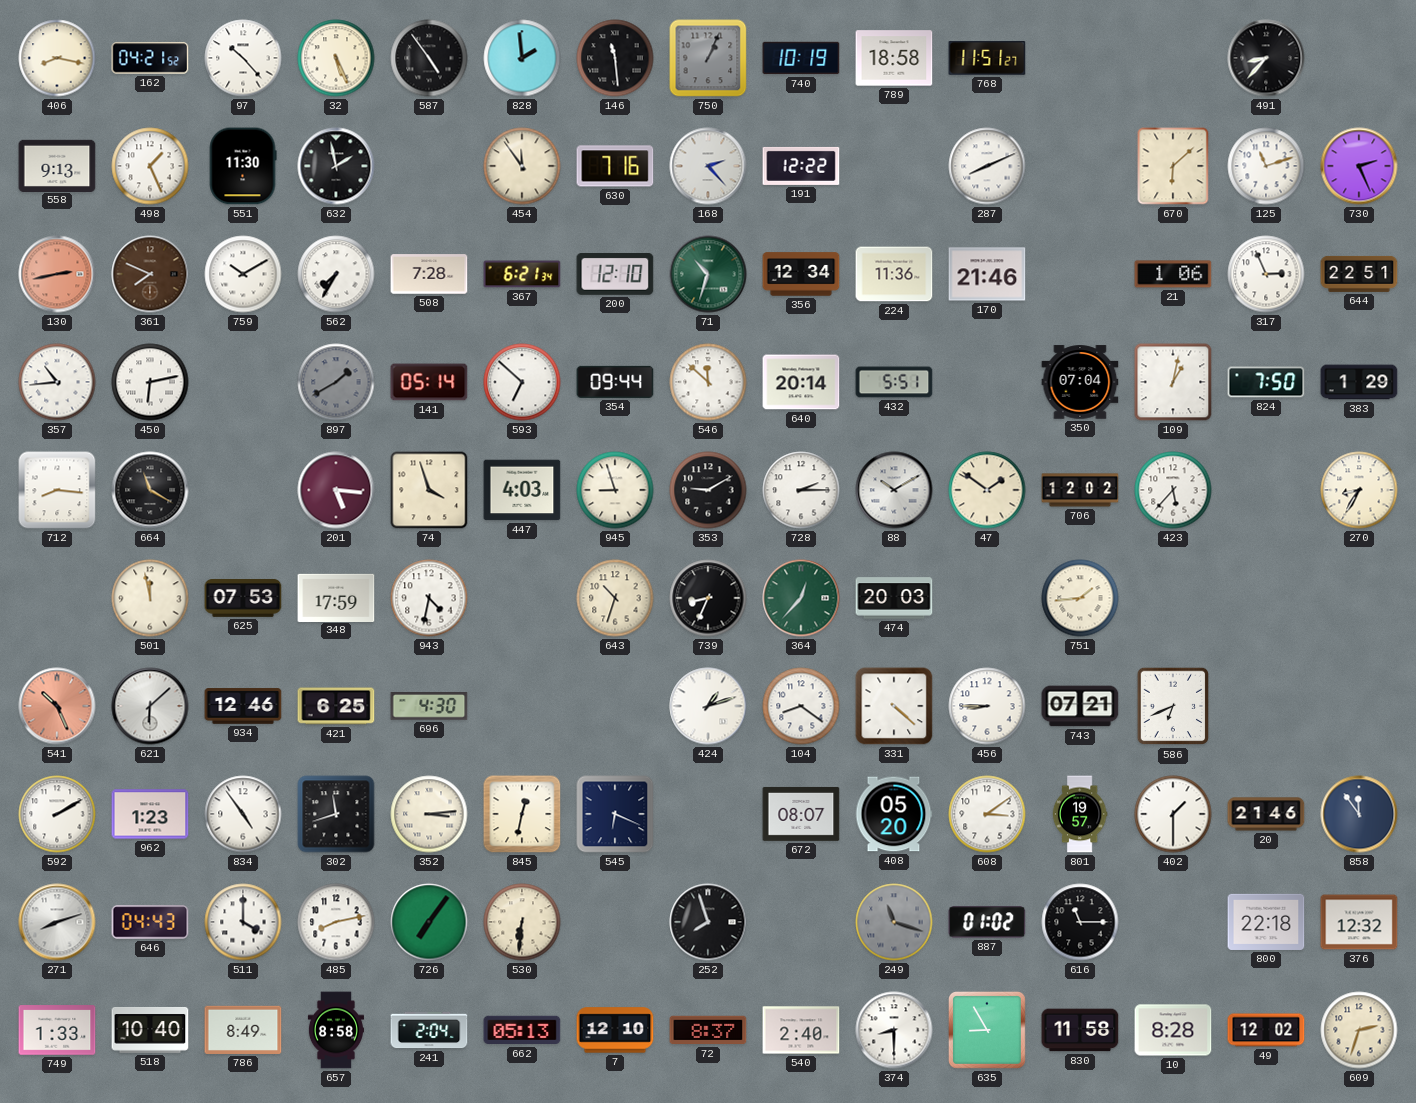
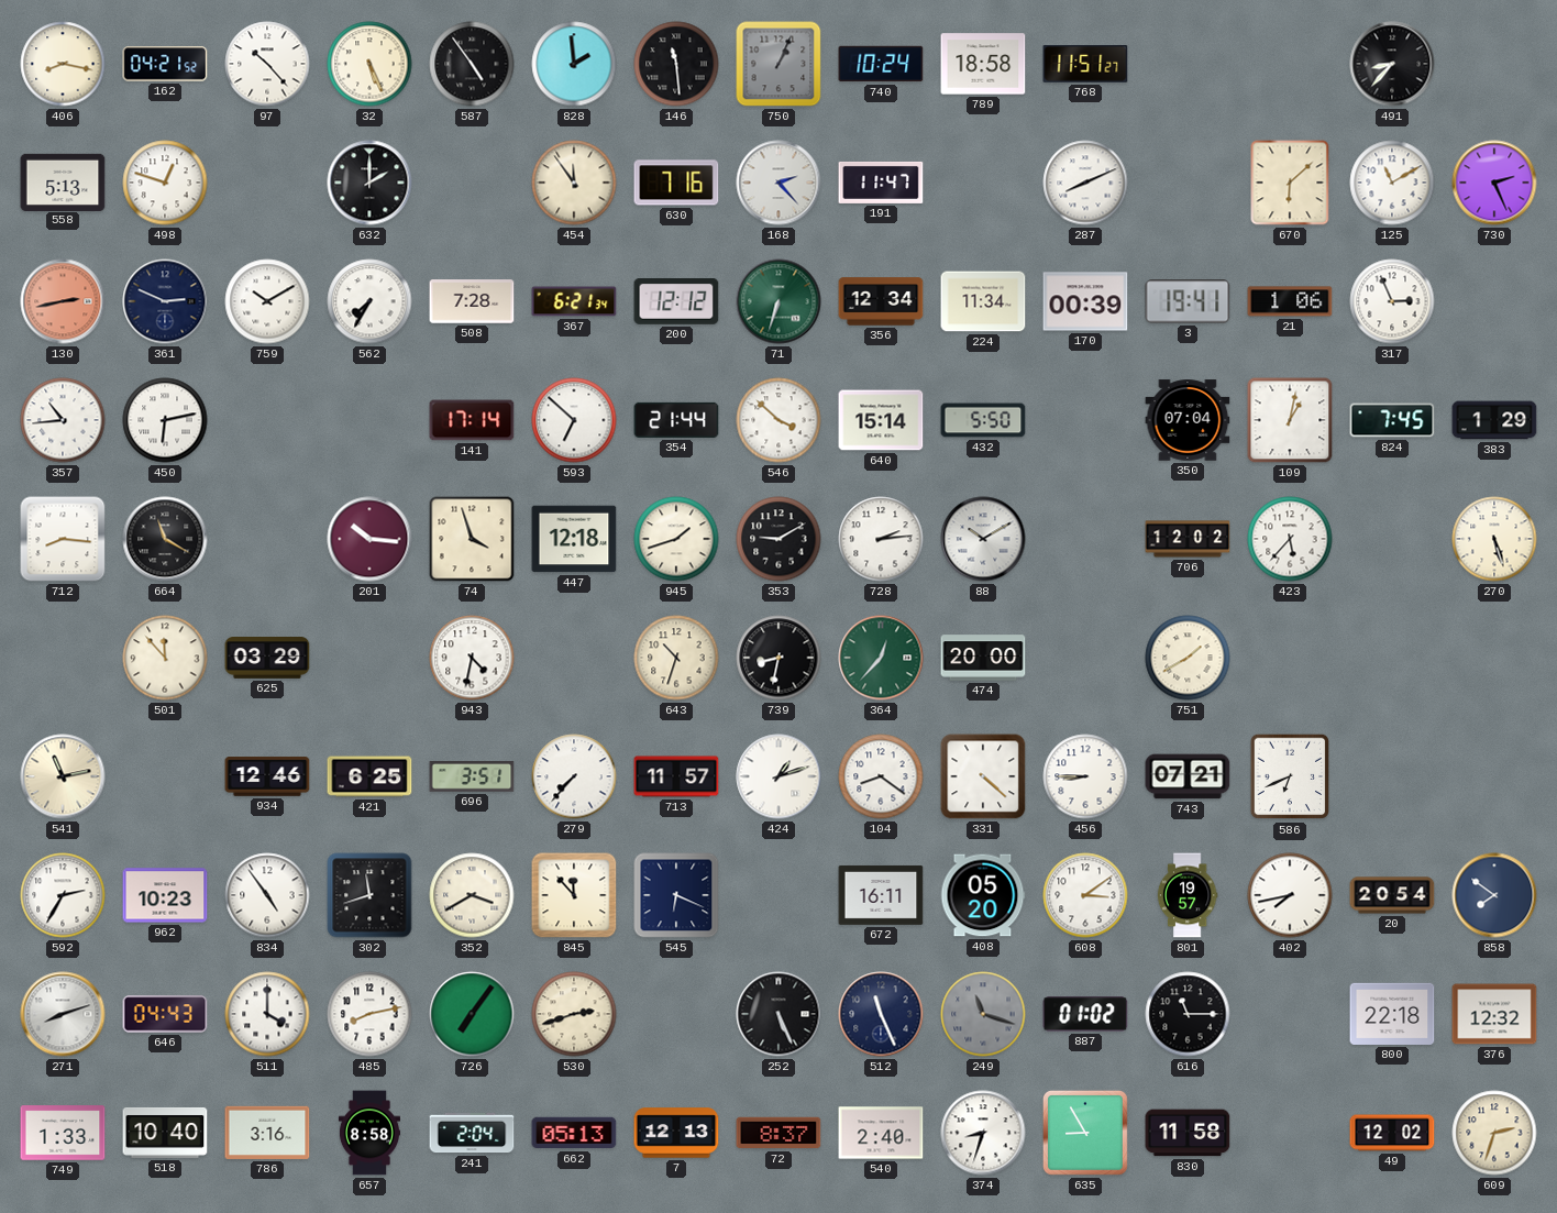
740: 10:19 -> 10:24 (881, 64)
558: 9:13 -> 5:13 (63, 181)
498: 1:26 -> 12:48 (165, 183)
551: 11:30 -> none (243, 166)
632: 1:58 -> 2:00 (369, 183)
191: 12:22 -> 11:47 (881, 183)
125: 11:12 -> 11:10 (1392, 183)
361: 7:49 -> 2:49 (165, 301)
361 dial: brown -> navy (165, 301)
200: 12:10 -> 12:12 (676, 302)
71: 10:33 -> 6:33 (778, 301)
224: 11:36 -> 11:34 (983, 301)
170: 21:46 -> 00:39 (1085, 301)
3: none -> 19:41 (1188, 301)
644: 22:51 -> none (1359, 274)
897: 1:40 -> none (336, 382)
141: 05:14 -> 17:14 (472, 420)
354: 09:44 -> 21:44 (676, 420)
546: 11:52 -> 3:52 (778, 420)
640: 20:14 -> 15:14 (881, 420)
432: 5:51 -> 5:50 (983, 420)
824: 7:50 -> 7:45 (1392, 420)
201: 5:16 -> 10:16 (369, 539)
447: 4:03 -> 12:18 (574, 539)
945: 8:57 -> 1:42 (676, 539)
728: 2:15 -> 2:14 (881, 539)
47: 1:51 -> none (987, 490)
270: 8:35 -> 5:27 (1494, 539)
501: 11:58 -> 11:53 (165, 658)
625: 07:53 -> 03:29 (267, 658)
348: 17:59 -> none (336, 597)
739: 8:34 -> 8:32 (778, 658)
474: 20:03 -> 20:00 (983, 658)
751: 1:44 -> 1:40 (1188, 658)
541: 10:26 -> 11:13 (63, 776)
541 dial: salmon -> cream (63, 776)
621: 6:08 -> none (150, 706)
696: 4:30 -> 3:51 (472, 778)
279: none -> 7:37 (574, 776)
713: none -> 11:57 (676, 776)
592: 2:10 -> 2:35 (63, 895)
962: 1:23 -> 10:23 (165, 895)
352: 3:14 -> 3:40 (472, 895)
845: 12:32 -> 11:53 (574, 895)
672: 08:07 -> 16:11 (881, 895)
402: 1:30 -> 7:43 (1290, 895)
20: 21:46 -> 20:54 (1392, 895)
858: 11:54 -> 7:51 (1494, 895)
530: 6:31 -> 2:42 (574, 1014)
252: 7:57 -> 5:26 (778, 1014)
512: none -> 11:26 (881, 1014)
786: 8:49 -> 3:16 (267, 1133)
7: 12:10 -> 12:13 (676, 1133)
374: 8:30 -> 8:33 (983, 1133)
10: 8:28 -> none (1173, 1030)
